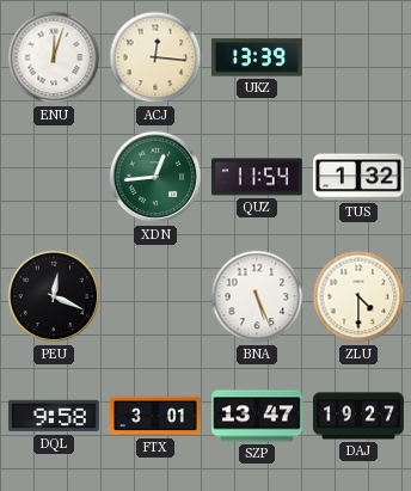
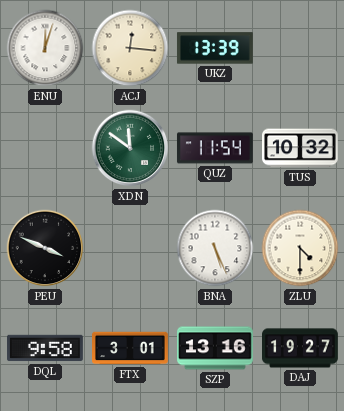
XDN: 12:44 -> 11:51 (130, 148)
TUS: 1:32 -> 10:32 (301, 148)
PEU: 12:19 -> 3:49 (45, 248)
SZP: 13:47 -> 13:16 (216, 348)
